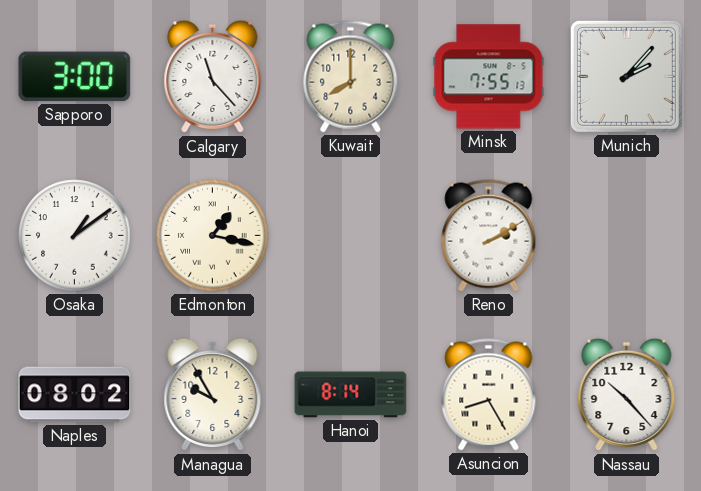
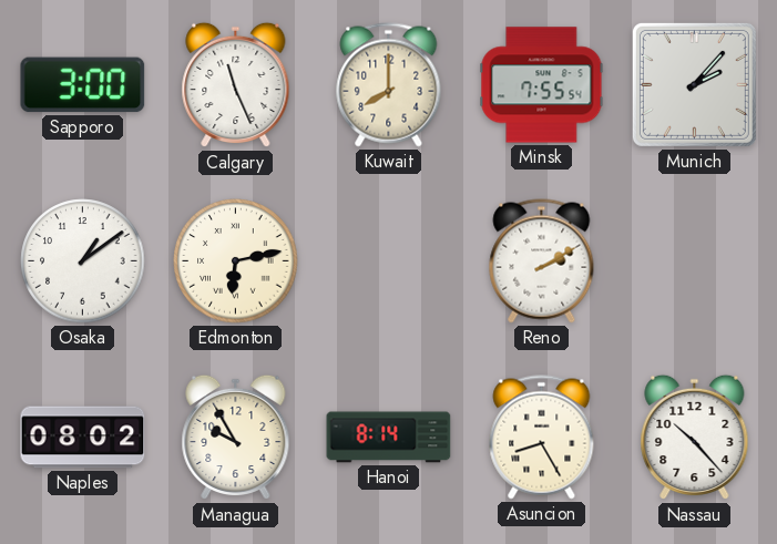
Calgary: 11:23 -> 11:26 (236, 85)
Minsk: 7:55:13 -> 7:55:54 (542, 85)
Edmonton: 1:17 -> 6:13 (236, 261)
